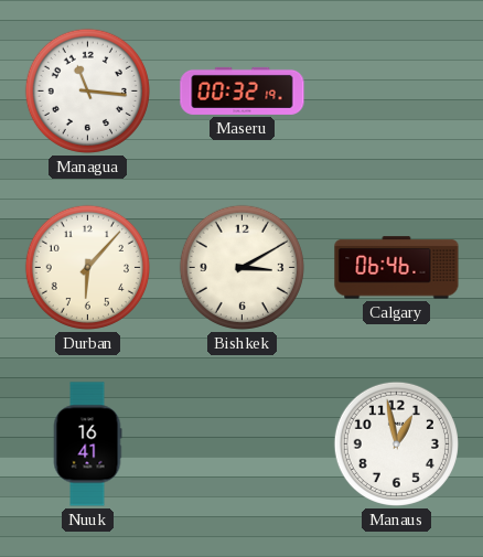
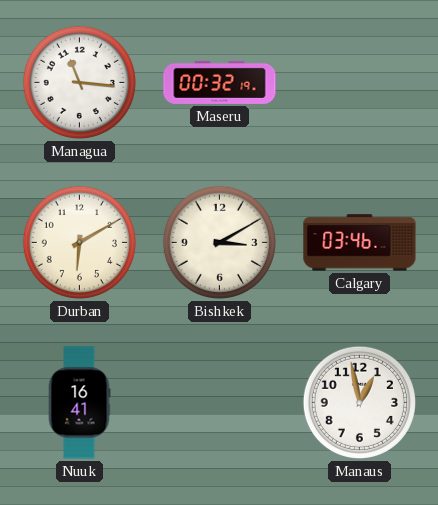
Durban: 6:07 -> 6:10 (79, 242)
Calgary: 06:46 -> 03:46 (360, 243)
